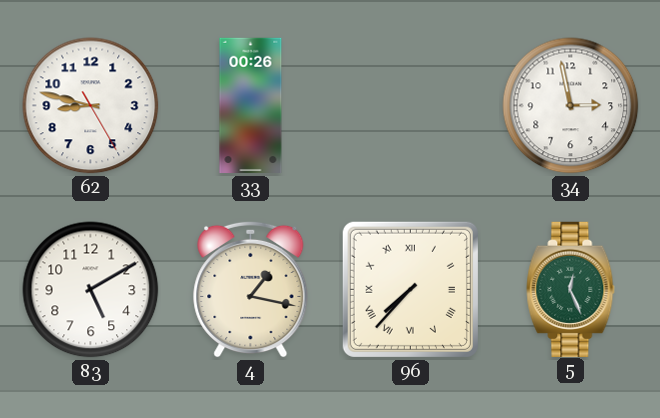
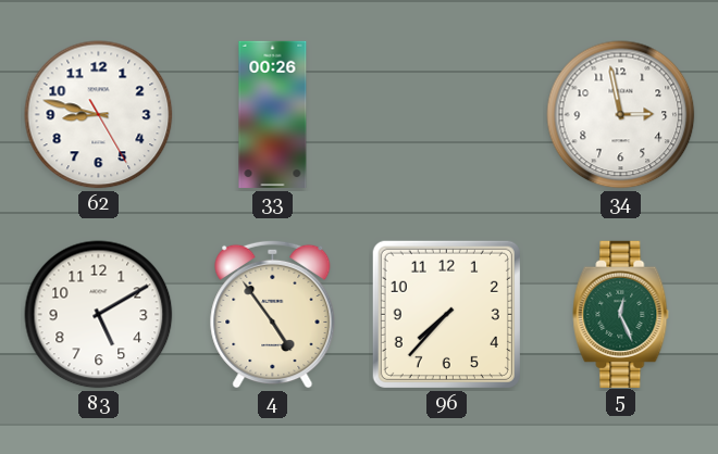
4: 1:17 -> 4:54 (273, 314)
96 numerals: Roman -> Arabic (446, 314)
